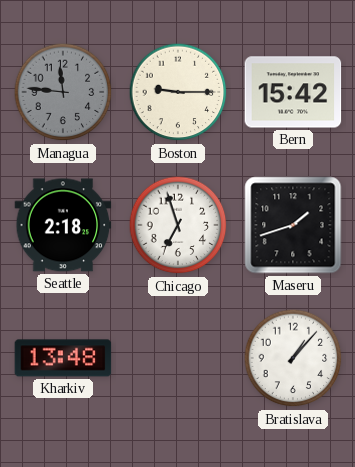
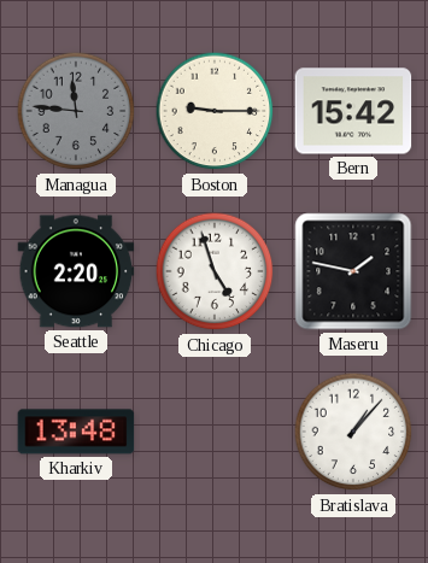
Seattle: 2:18 -> 2:20 (76, 271)
Chicago: 6:57 -> 4:57 (215, 271)
Maseru: 1:42 -> 1:47 (353, 271)
